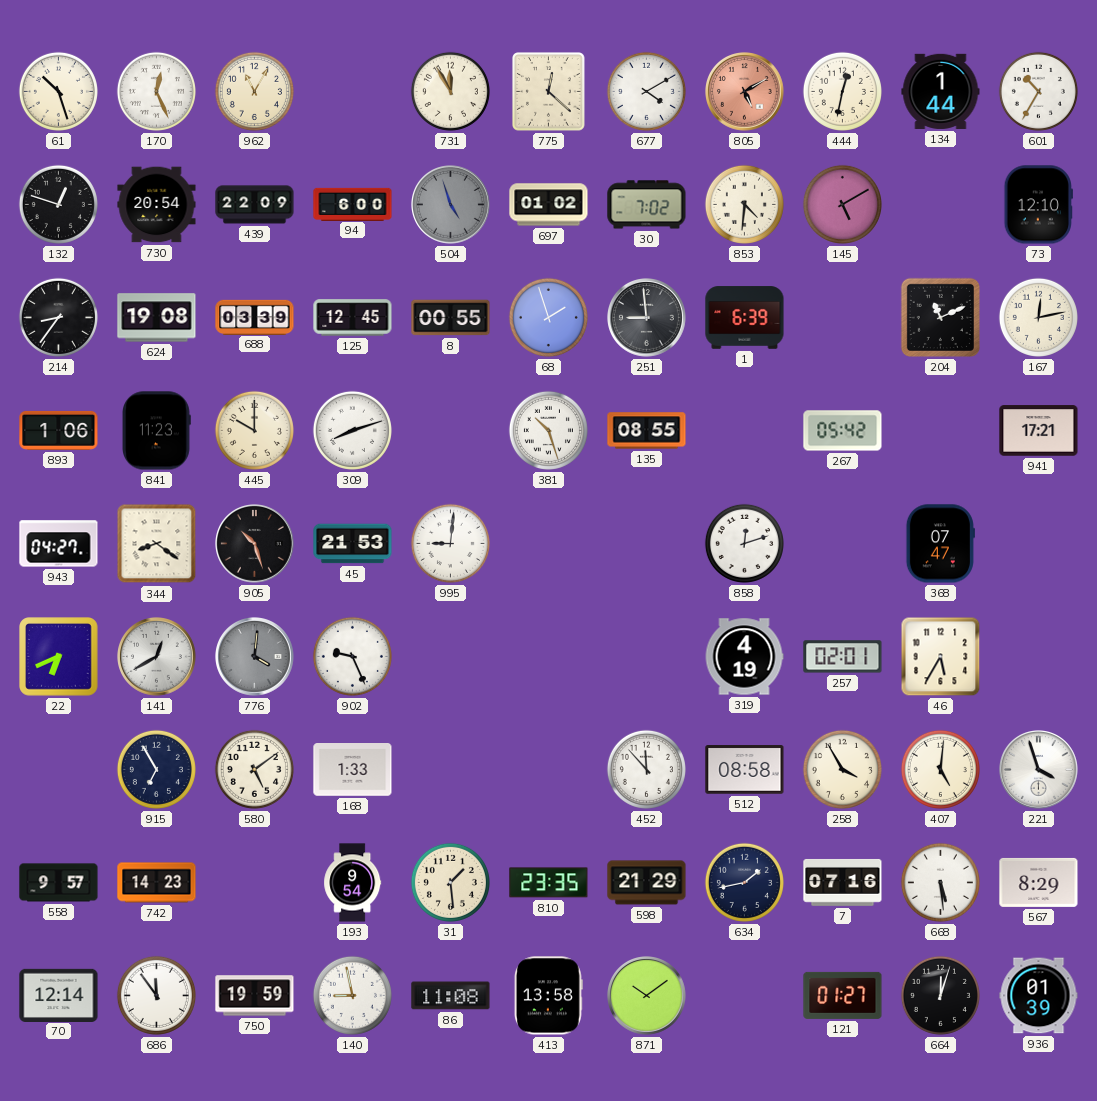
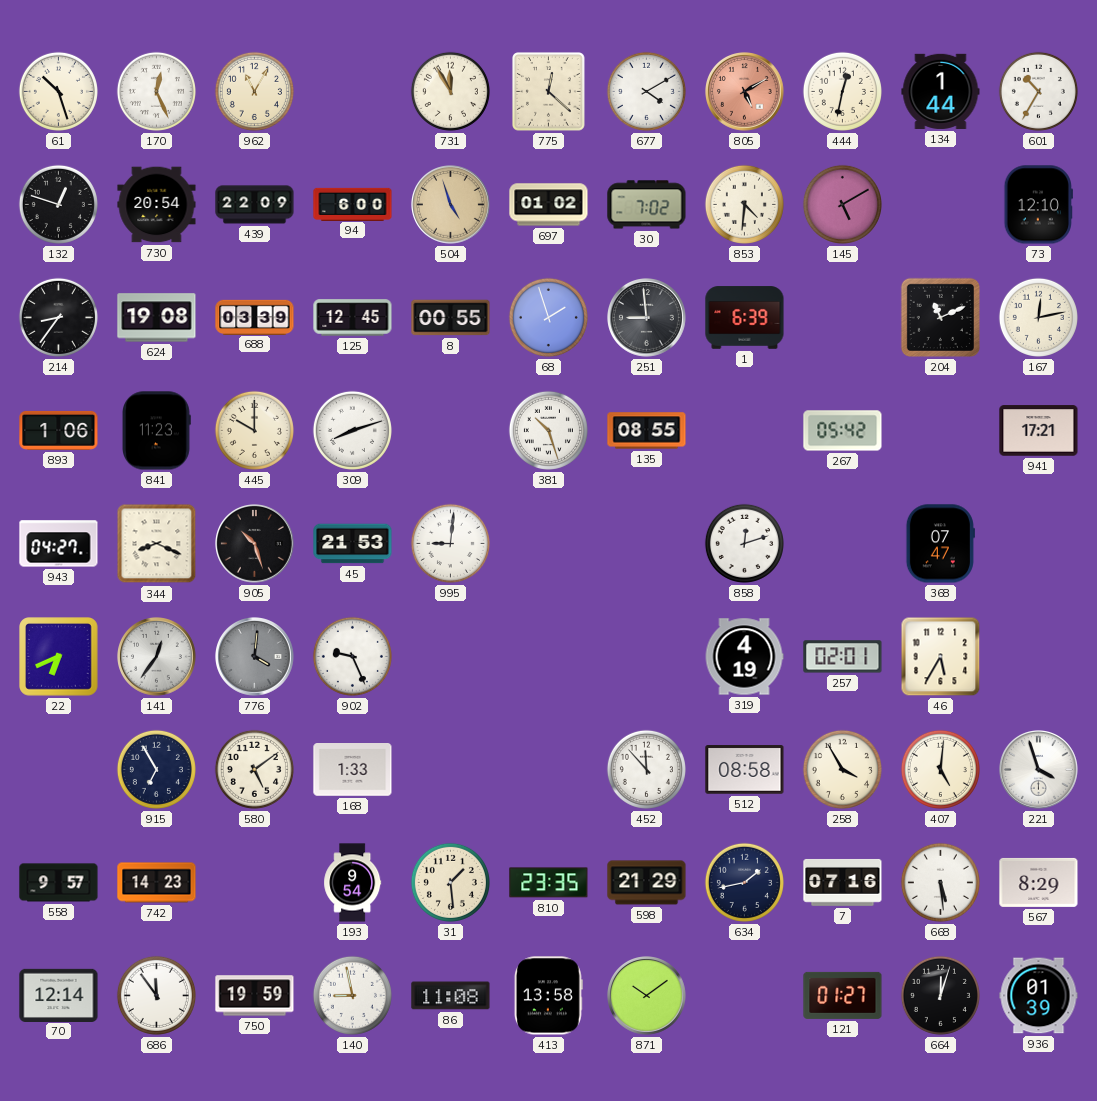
504 dial: grey -> champagne (451, 205)
344: 8:21 -> 8:19 (157, 544)
141: 12:40 -> 12:36 (157, 657)
